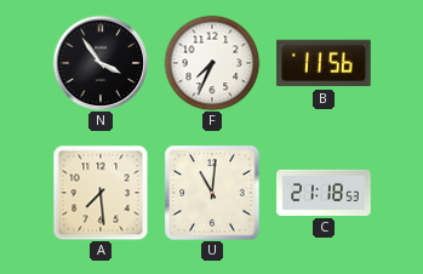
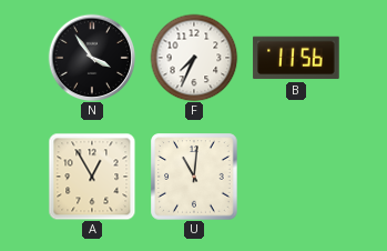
A: 7:29 -> 12:55 (92, 177)
C: 21:18 -> none (324, 193)
